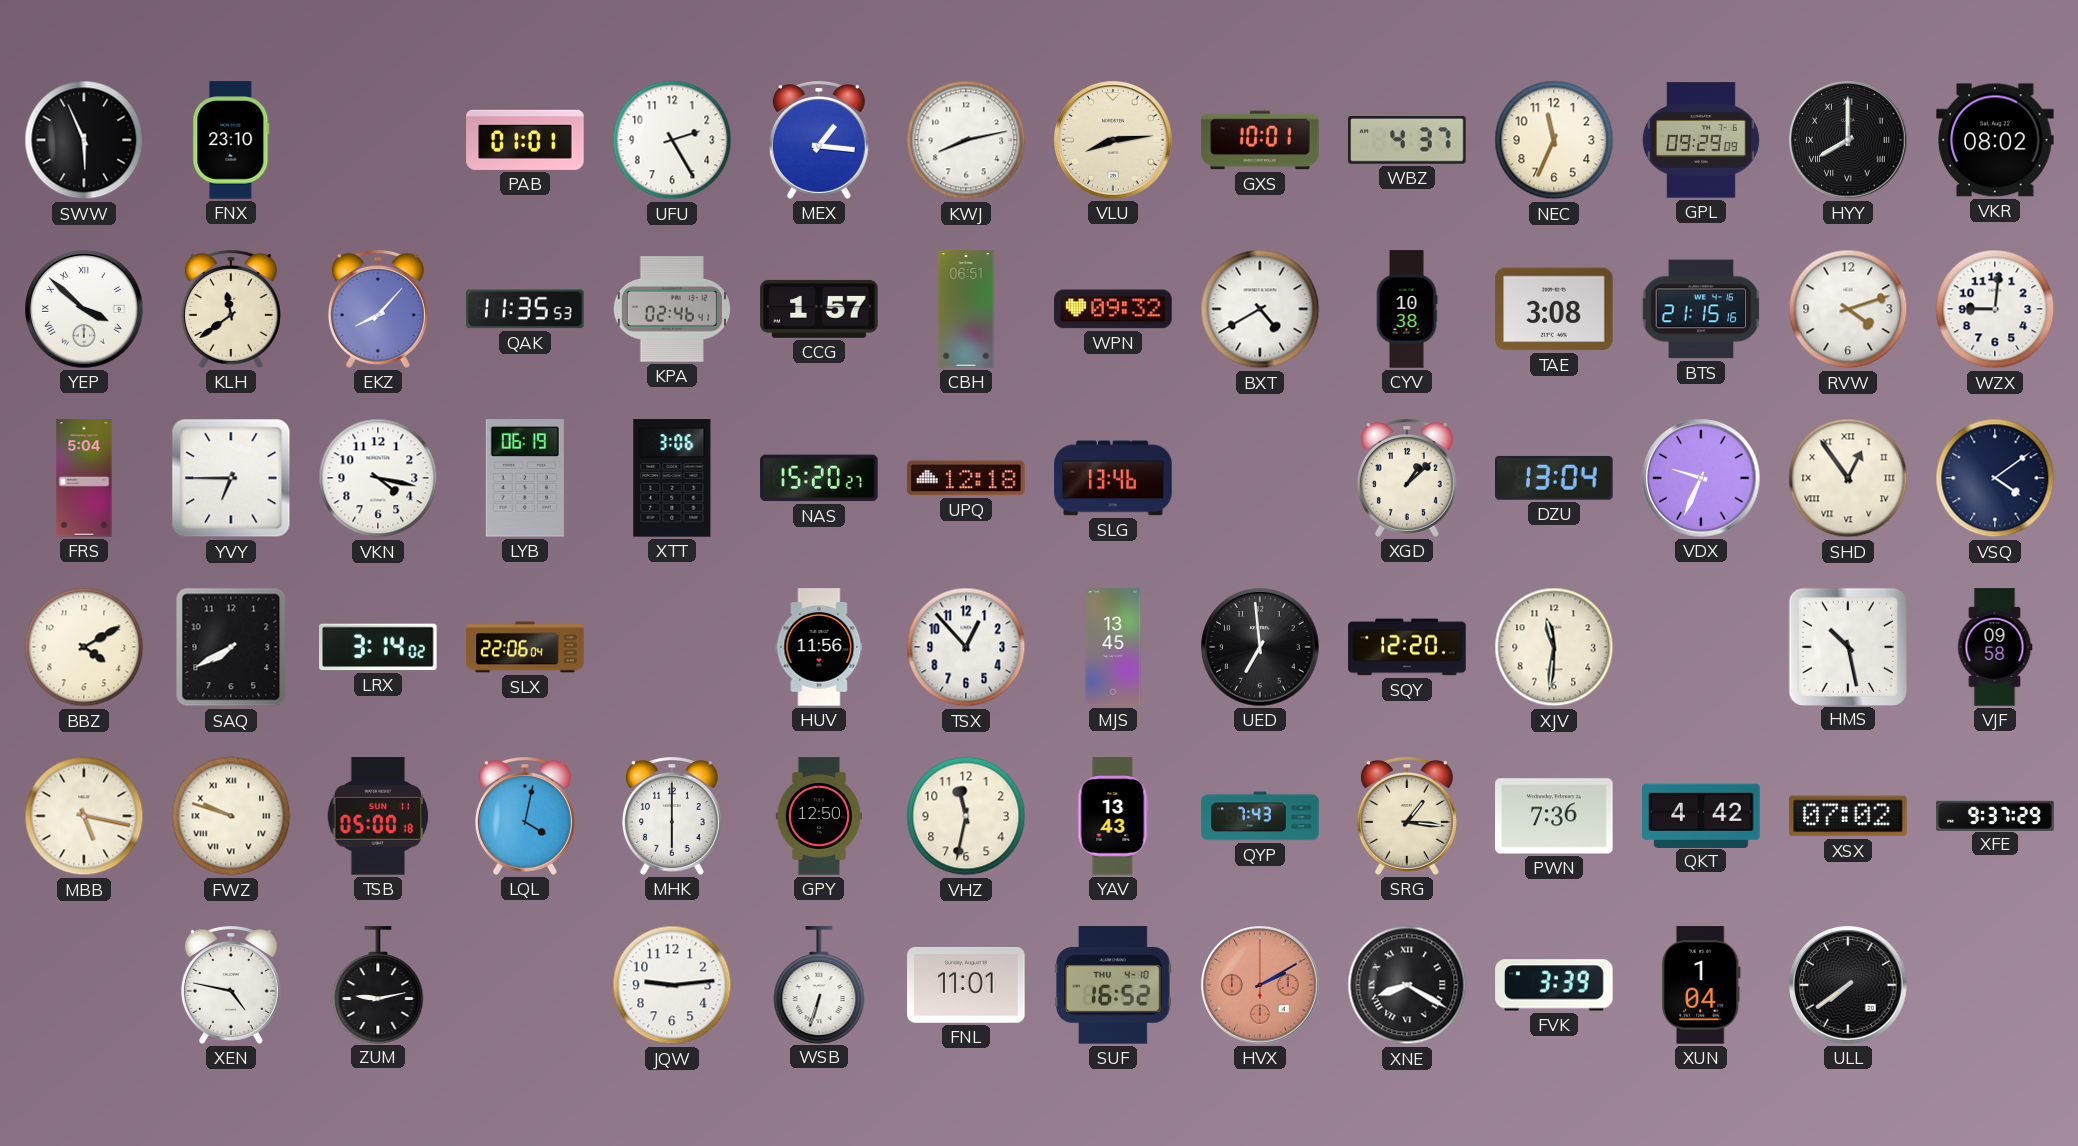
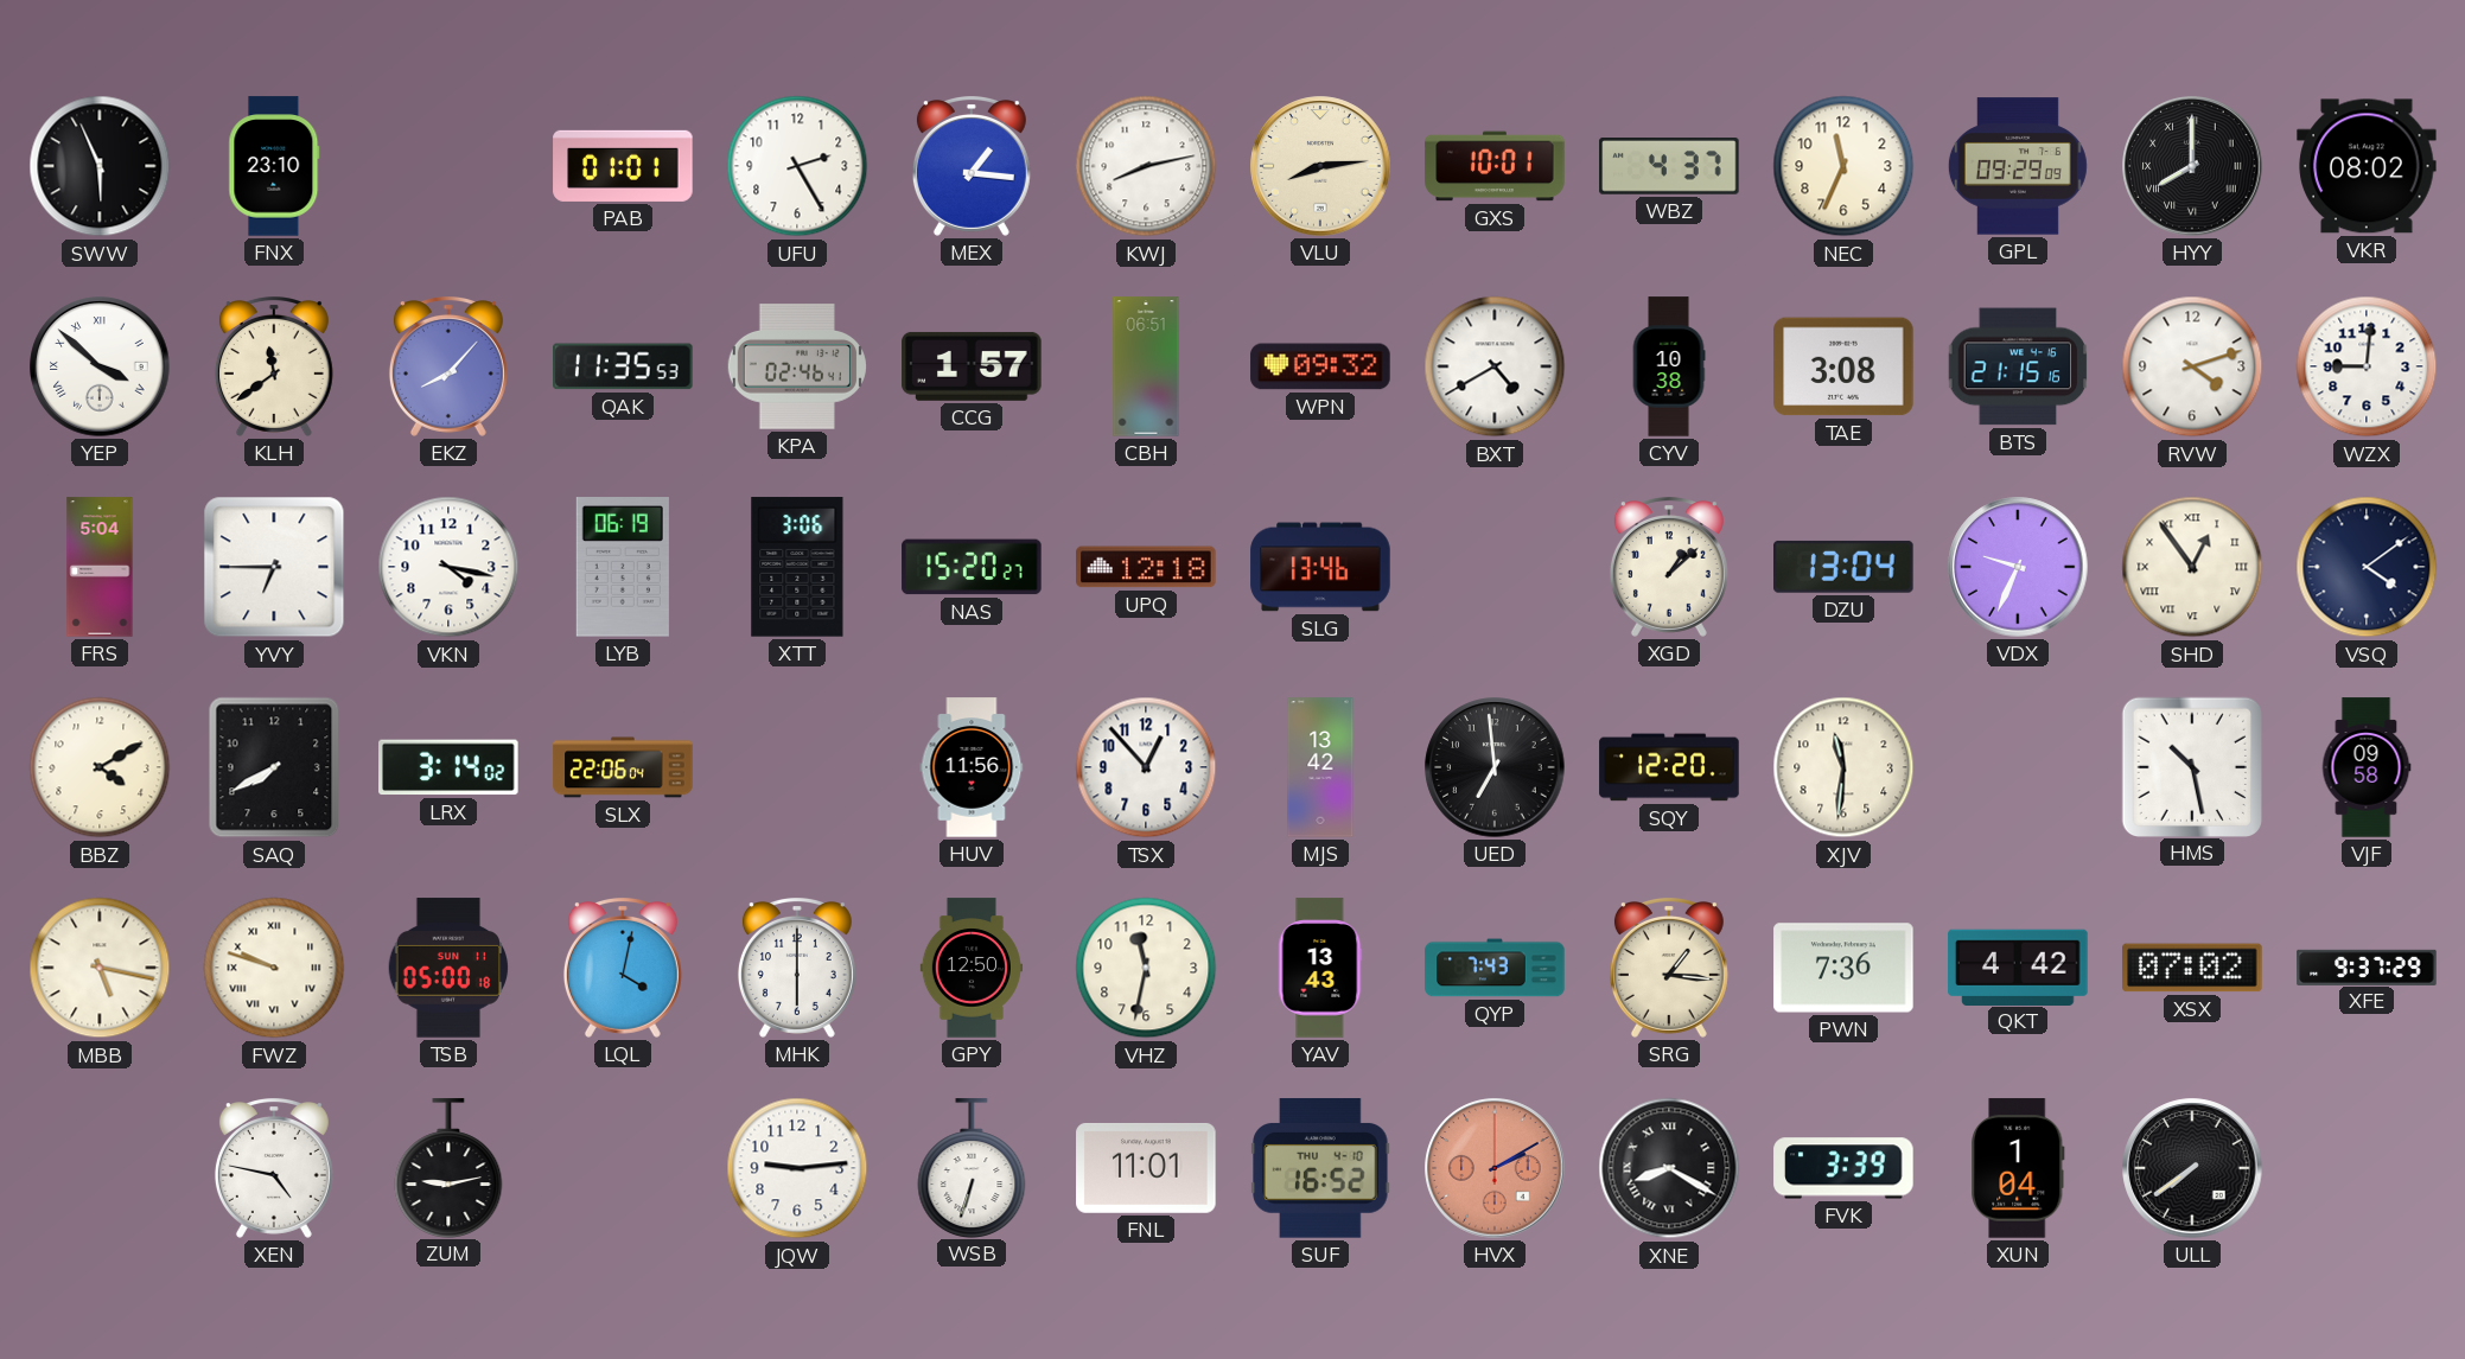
MJS: 13:45 -> 13:42 (1320, 767)
